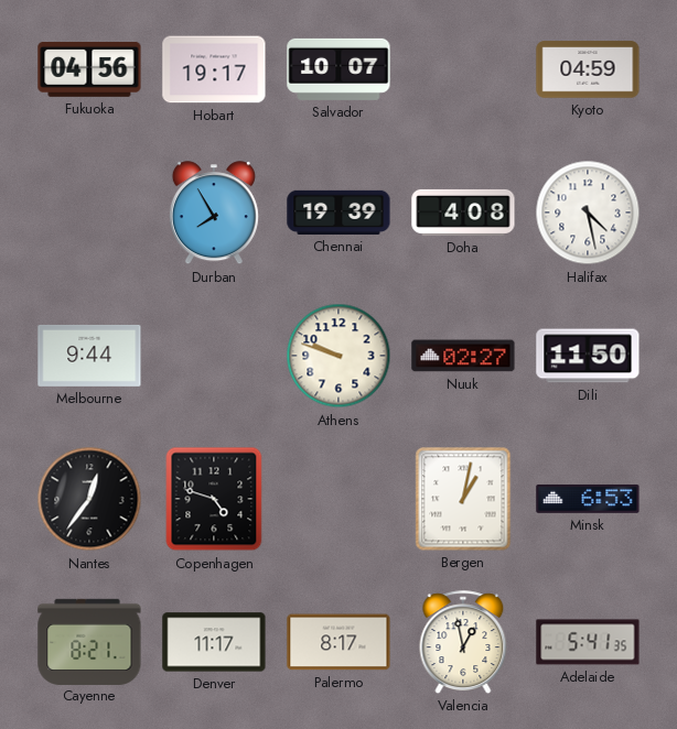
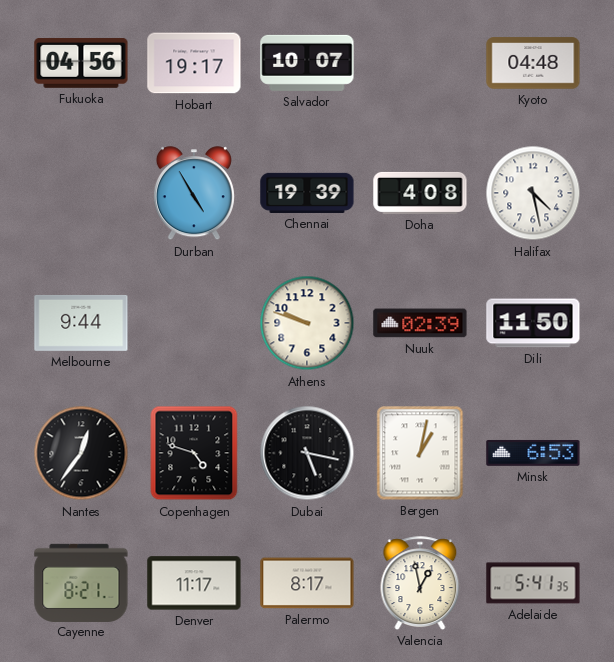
Kyoto: 04:59 -> 04:48 (533, 63)
Durban: 7:55 -> 4:55 (194, 194)
Nuuk: 02:27 -> 02:39 (420, 323)
Dubai: none -> 5:17 (307, 453)
